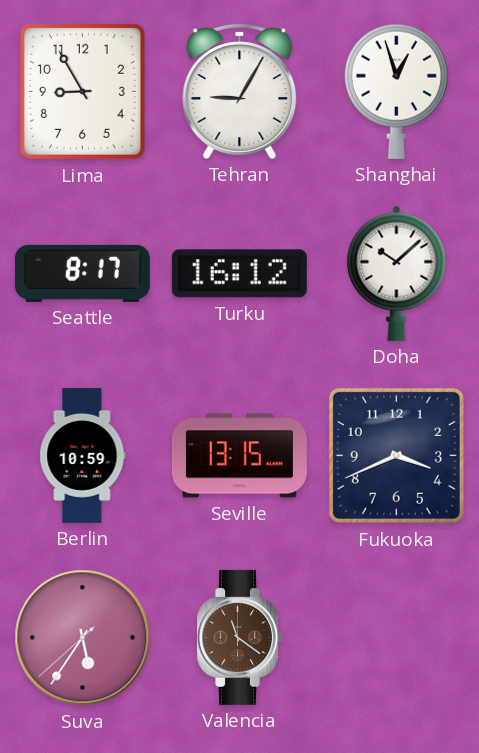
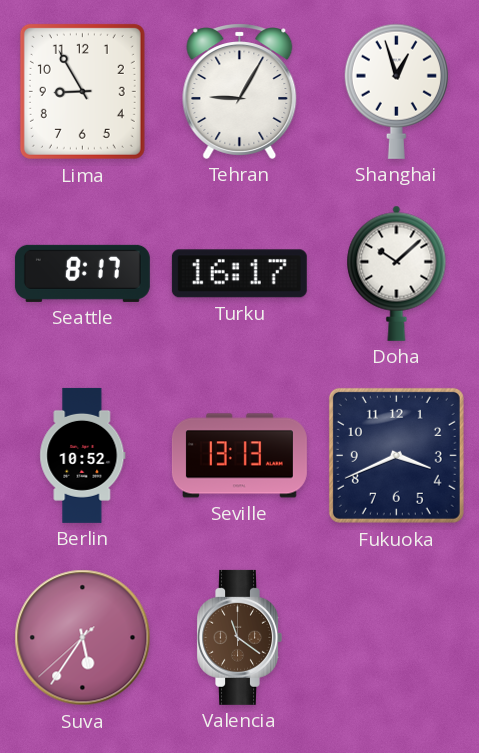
Turku: 16:12 -> 16:17 (239, 274)
Berlin: 10:59 -> 10:52 (83, 455)
Seville: 13:15 -> 13:13 (239, 456)
